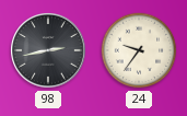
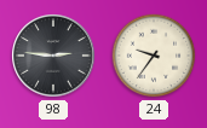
98: 2:43 -> 2:46 (54, 57)
